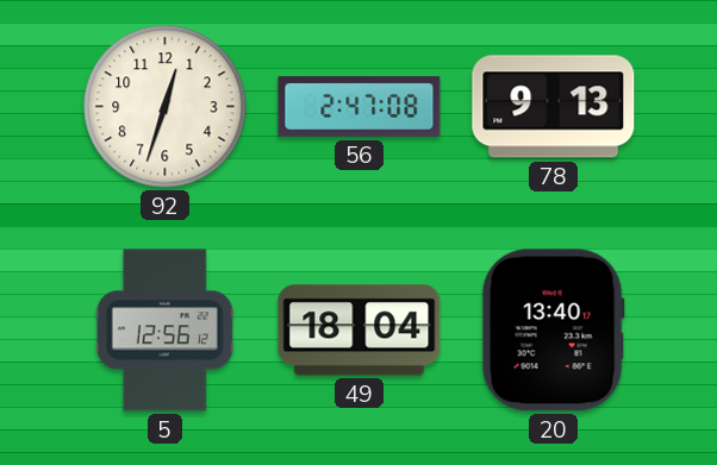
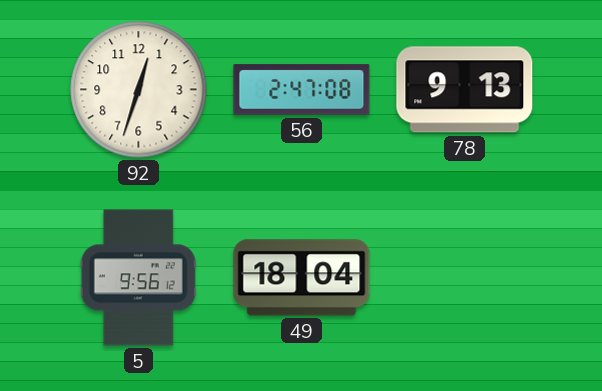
5: 12:56 -> 9:56 (138, 278)
20: 13:40 -> none (553, 331)
